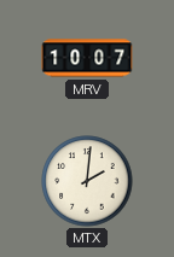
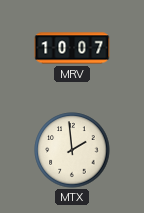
MTX: 2:01 -> 1:59 (72, 150)
